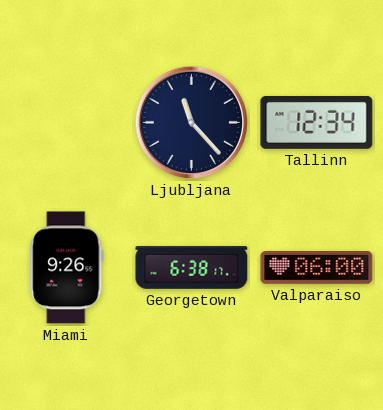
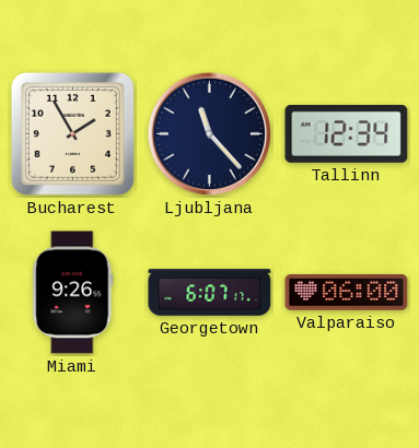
Bucharest: none -> 1:55 (72, 133)
Georgetown: 6:38 -> 6:07 (210, 293)
